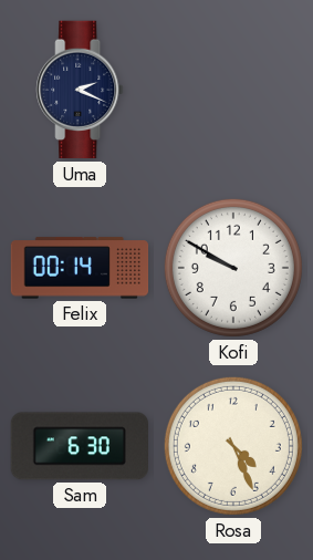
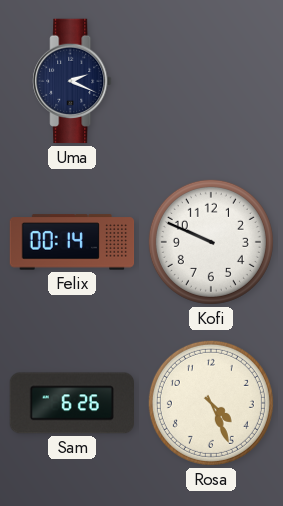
Kofi: 9:50 -> 9:49 (211, 242)
Sam: 6:30 -> 6:26 (71, 403)
